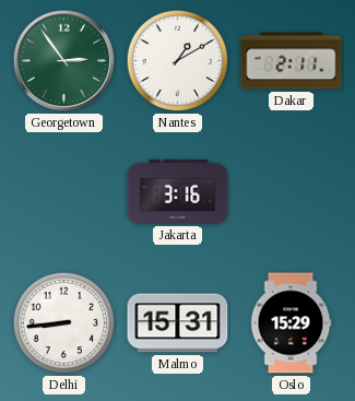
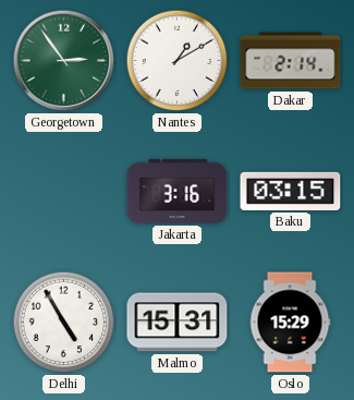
Dakar: 2:11 -> 2:14 (291, 61)
Baku: none -> 03:15 (291, 191)
Delhi: 8:44 -> 4:55 (64, 323)
